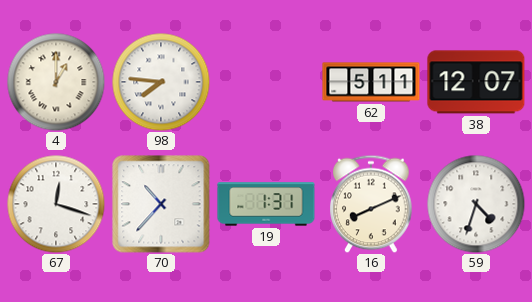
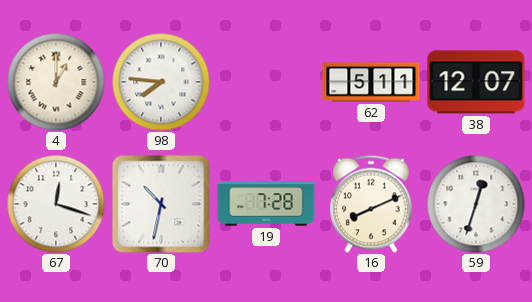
70: 10:37 -> 10:32 (161, 204)
19: 1:31 -> 7:28 (266, 204)
59: 4:33 -> 12:33 (476, 204)
